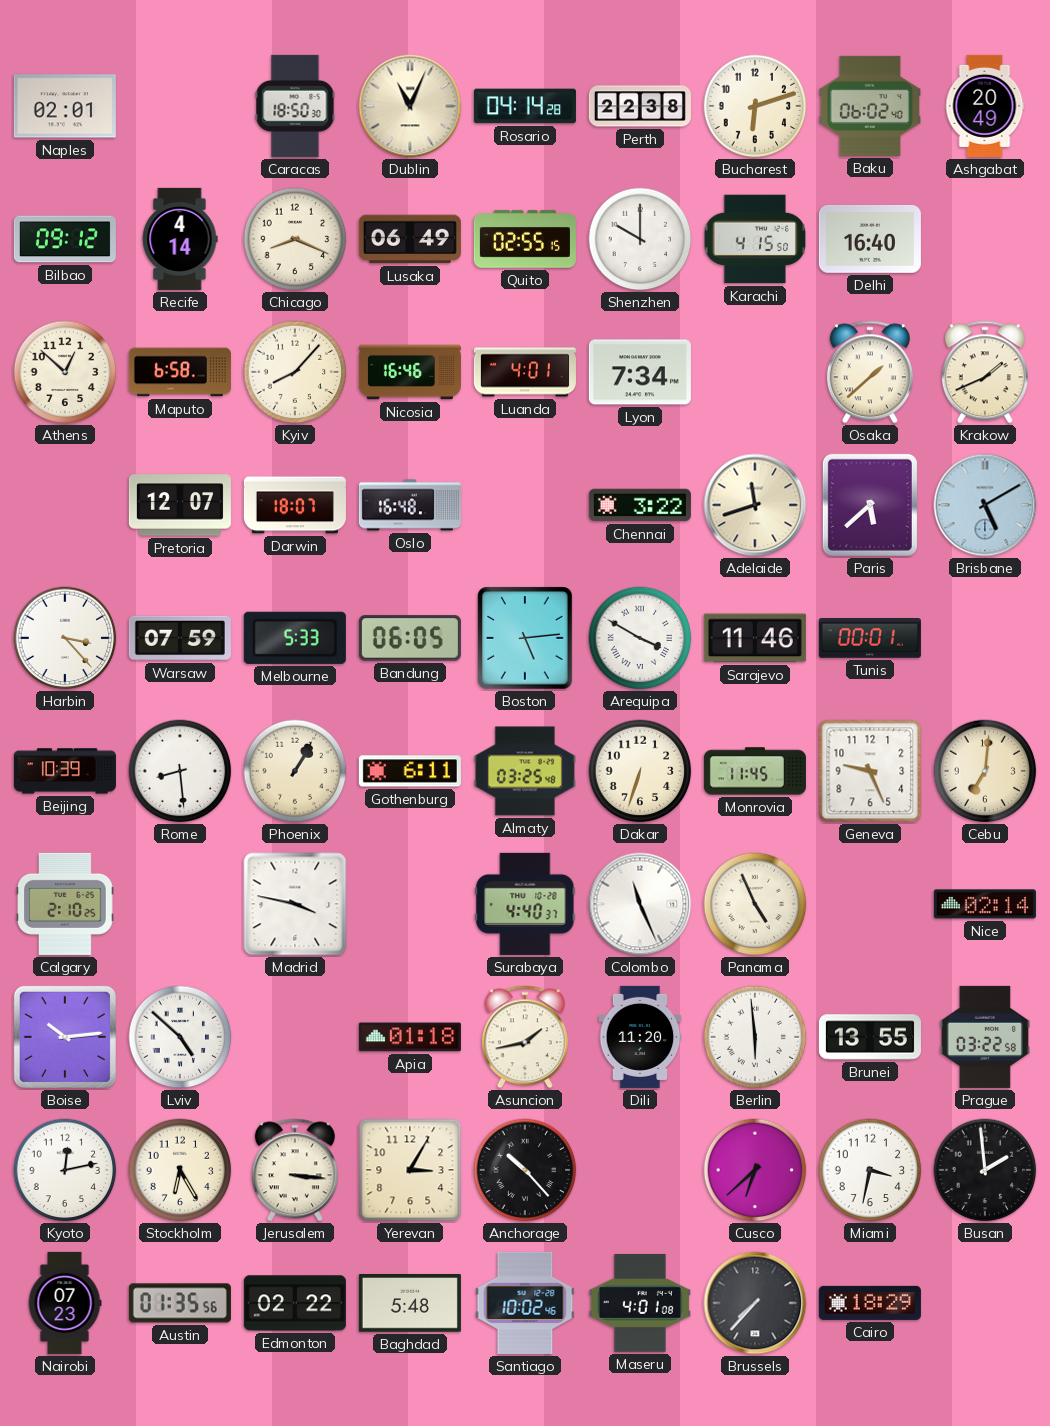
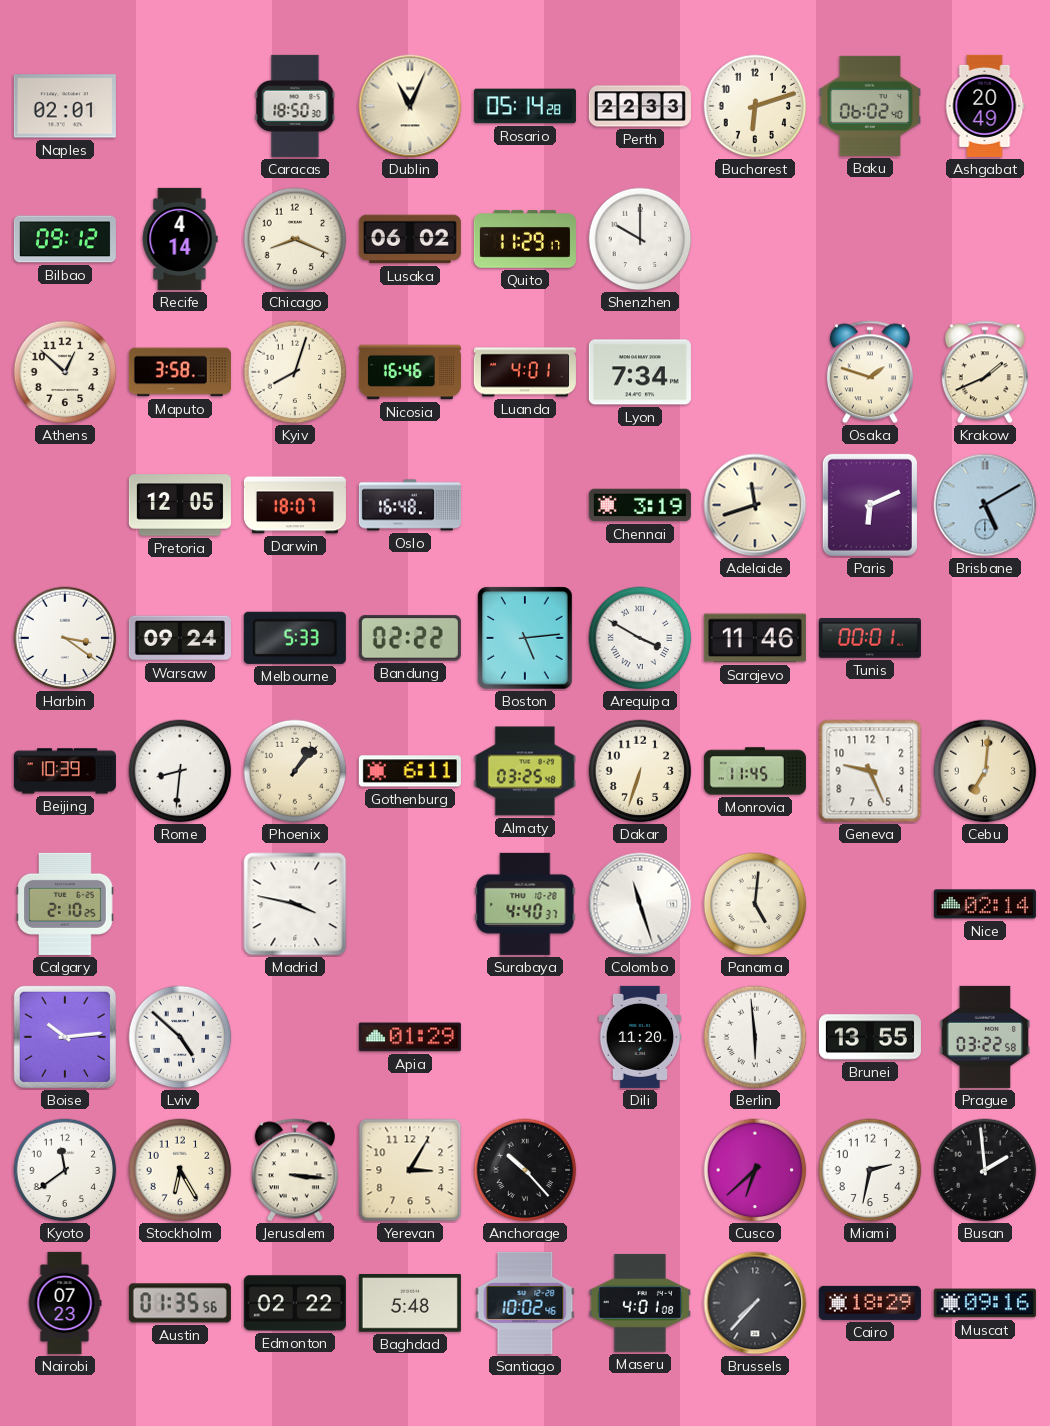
Rosario: 04:14 -> 05:14 (525, 106)
Perth: 22:38 -> 22:33 (640, 106)
Lusaka: 06:49 -> 06:02 (410, 239)
Quito: 02:55 -> 11:29 (525, 239)
Karachi: 4:15 -> none (755, 239)
Delhi: 16:40 -> none (870, 240)
Maputo: 6:58 -> 3:58 (180, 372)
Kyiv: 8:07 -> 8:03 (295, 372)
Osaka: 1:38 -> 1:48 (870, 372)
Pretoria: 12:07 -> 12:05 (180, 505)
Chennai: 3:22 -> 3:19 (640, 505)
Paris: 5:38 -> 6:11 (870, 505)
Harbin: 3:23 -> 3:21 (65, 638)
Warsaw: 07:59 -> 09:24 (180, 638)
Bandung: 06:05 -> 02:22 (410, 638)
Rome: 8:29 -> 8:31 (180, 771)
Phoenix: 1:05 -> 1:07 (295, 771)
Colombo: 11:26 -> 11:27 (640, 904)
Panama: 4:56 -> 5:01 (755, 904)
Apia: 01:18 -> 01:29 (410, 1037)
Asuncion: 1:43 -> none (525, 1037)
Kyoto: 12:13 -> 11:39 (65, 1170)
Miami: 3:32 -> 2:32 (870, 1170)
Muscat: none -> 09:16 (985, 1303)
